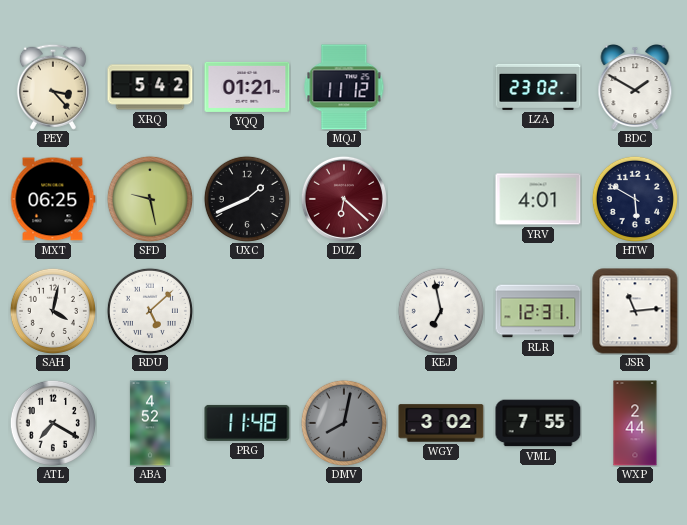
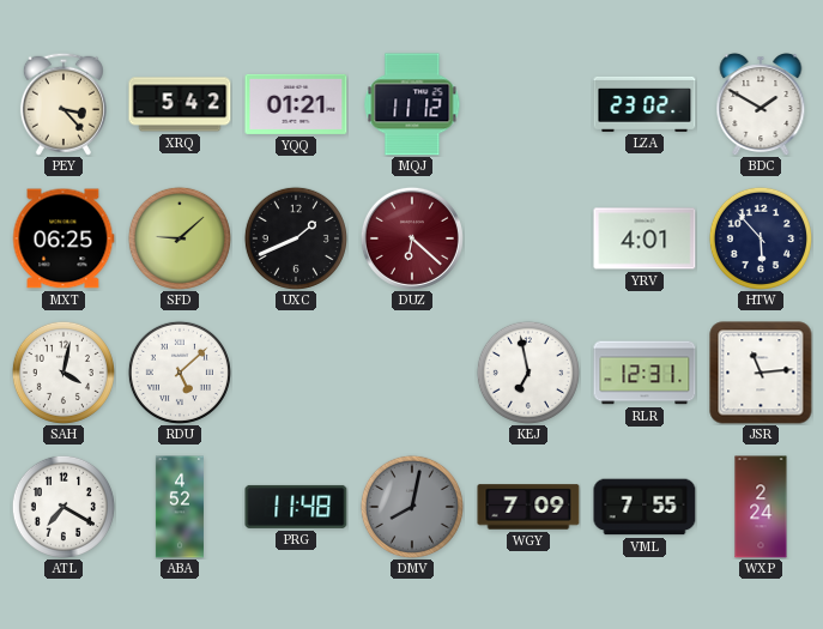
SFD: 9:28 -> 9:08 (180, 238)
HTW: 5:50 -> 5:53 (761, 238)
WGY: 3:02 -> 7:09 (528, 507)
WXP: 2:44 -> 2:24 (761, 507)
